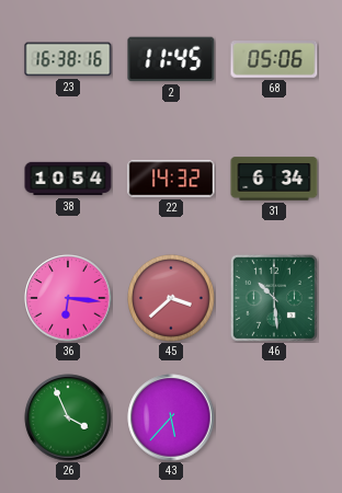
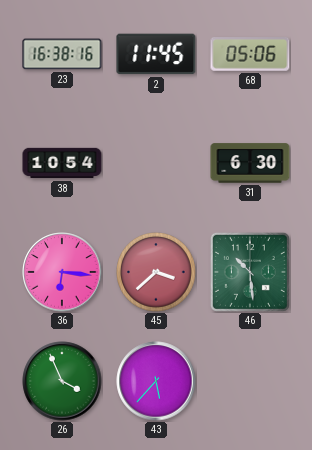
22: 14:32 -> none (171, 179)
31: 6:34 -> 6:30 (250, 163)
